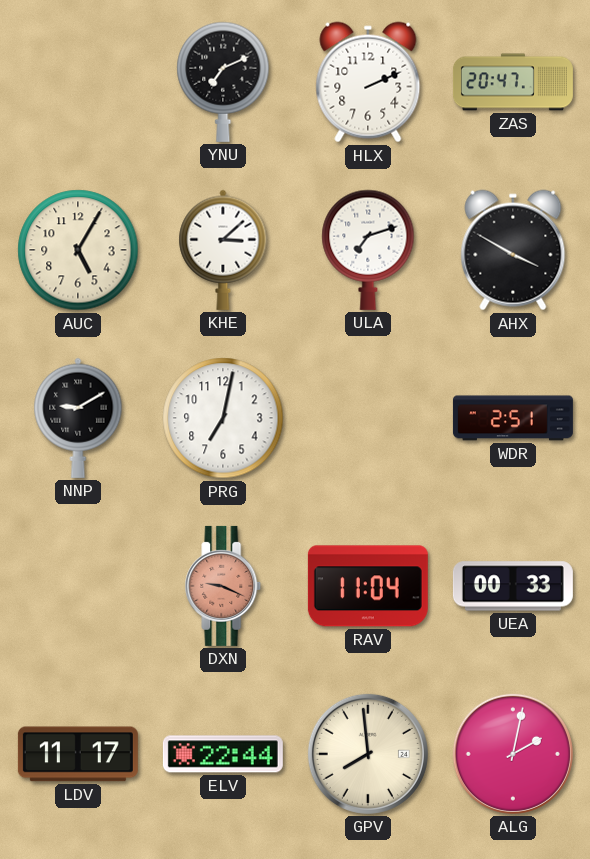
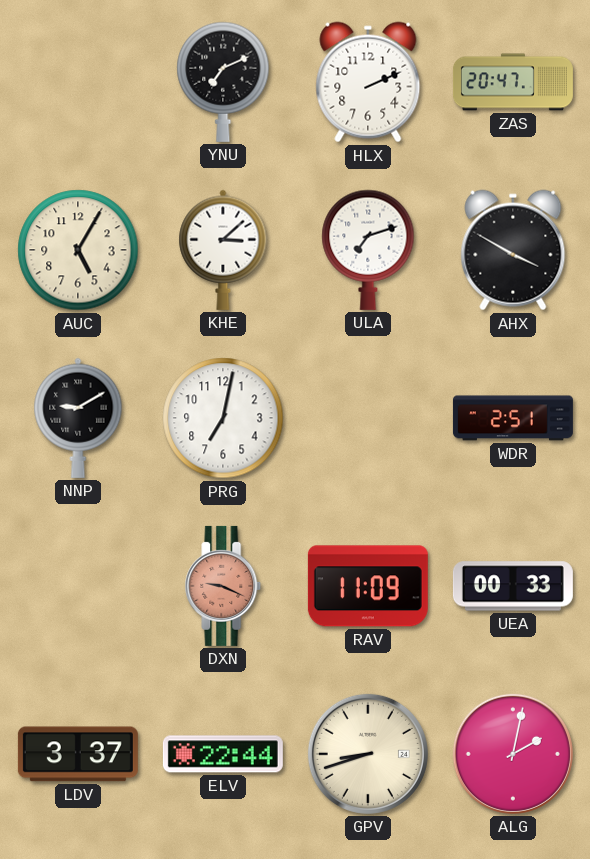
RAV: 11:04 -> 11:09 (368, 586)
LDV: 11:17 -> 3:37 (78, 754)
GPV: 7:59 -> 8:42 (368, 754)
